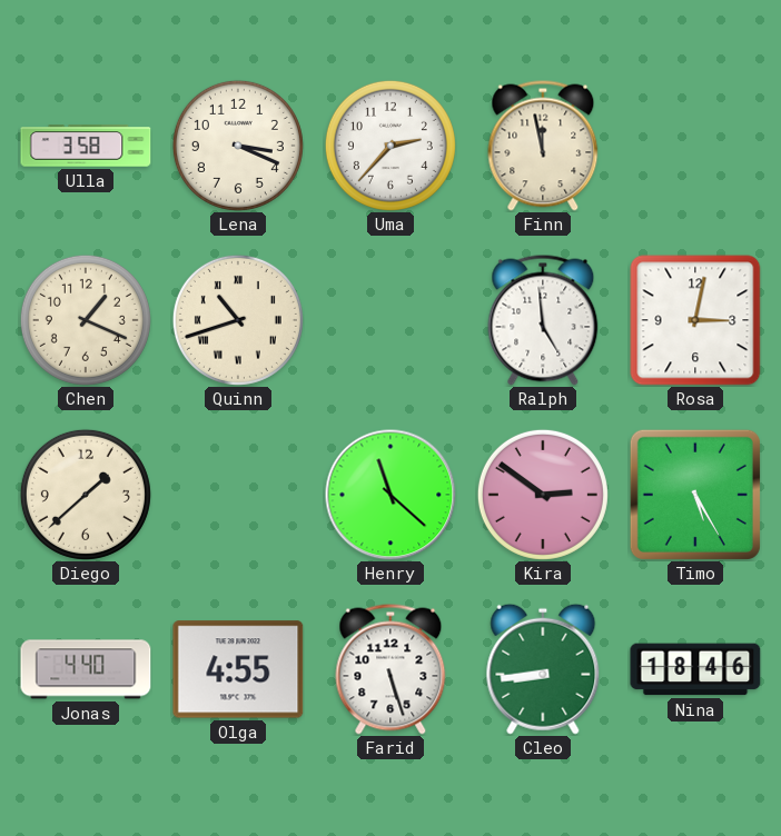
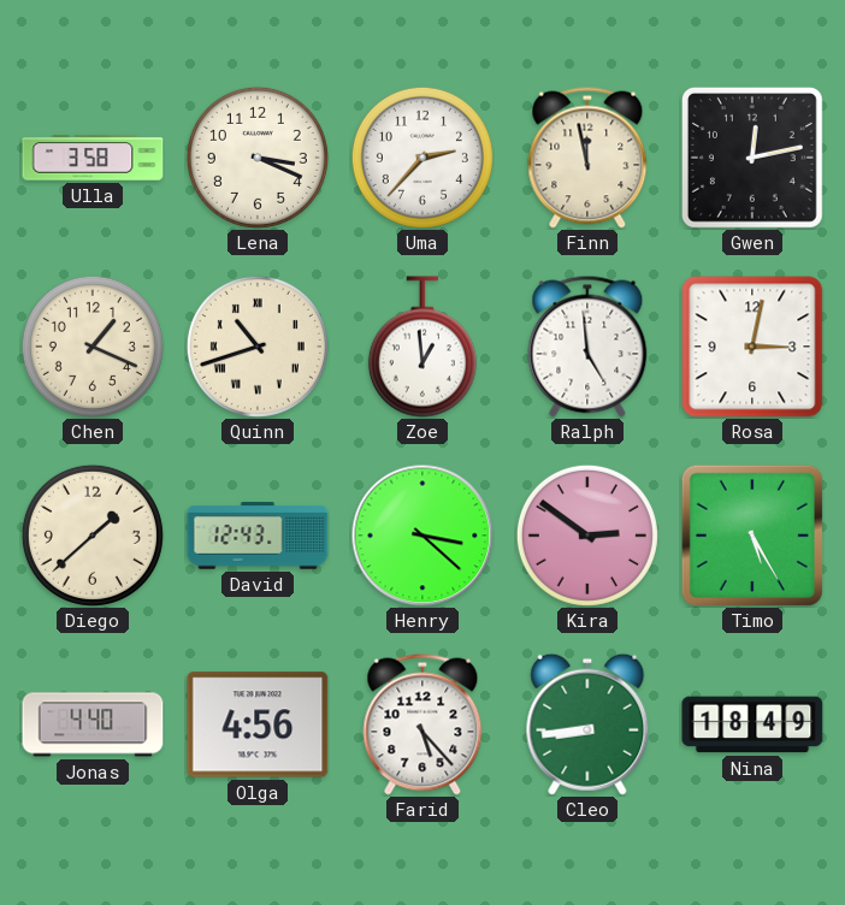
Gwen: none -> 12:13 (752, 158)
Zoe: none -> 12:59 (422, 347)
David: none -> 12:43 (258, 536)
Henry: 11:22 -> 3:22 (422, 536)
Olga: 4:55 -> 4:56 (258, 724)
Farid: 5:27 -> 5:23 (422, 724)
Nina: 18:46 -> 18:49 (752, 724)
